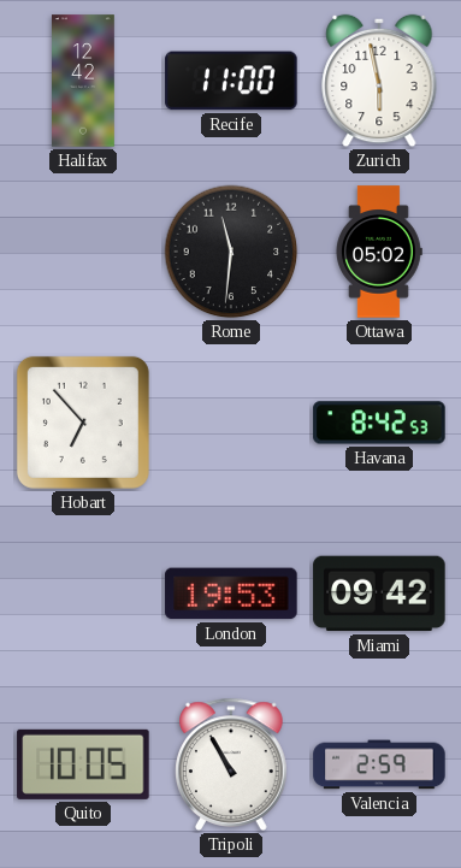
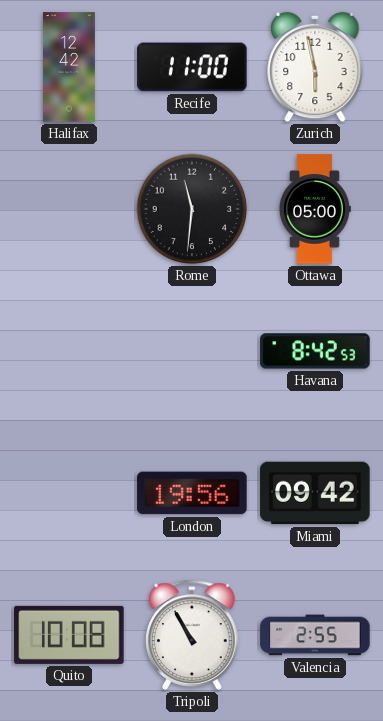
Ottawa: 05:02 -> 05:00 (315, 209)
Hobart: 6:53 -> none (83, 423)
London: 19:53 -> 19:56 (192, 493)
Quito: 10:05 -> 10:08 (69, 635)
Valencia: 2:59 -> 2:55 (315, 635)
